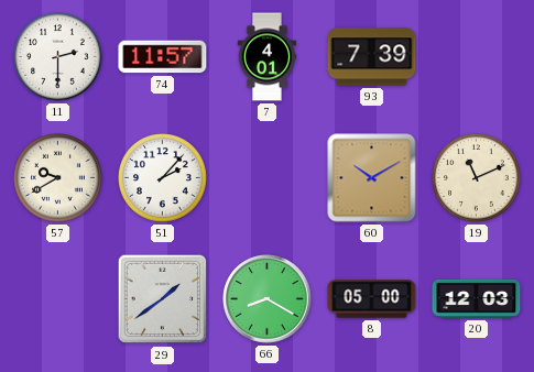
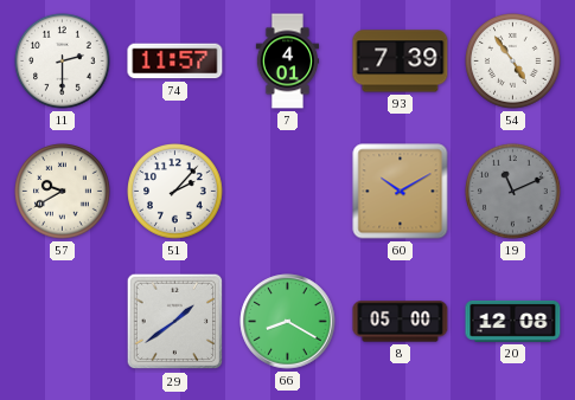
54: none -> 4:54 (513, 62)
19 dial: cream -> grey (513, 192)
20: 12:03 -> 12:08 (513, 321)
